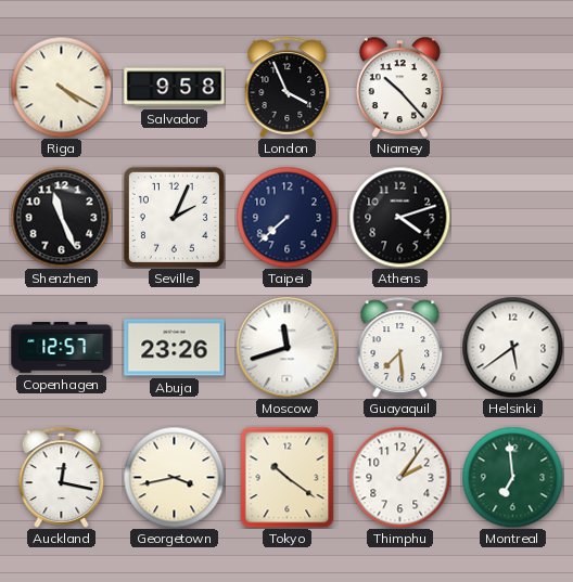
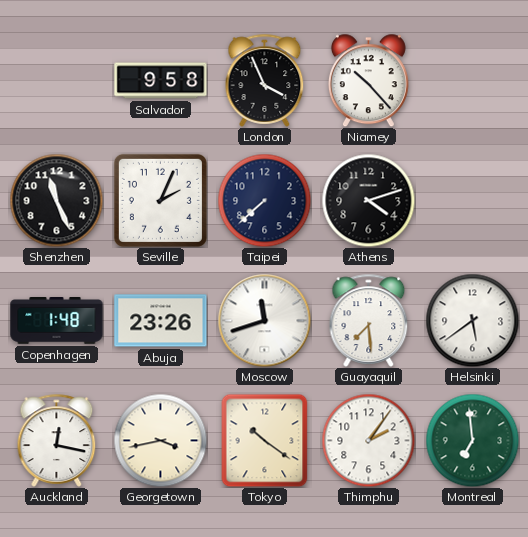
Riga: 4:20 -> none (61, 87)
Copenhagen: 12:57 -> 1:48 (57, 321)
